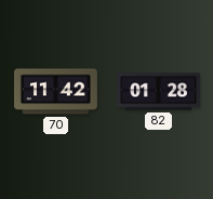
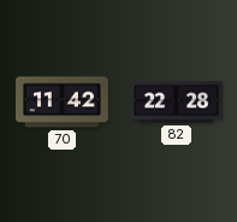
82: 01:28 -> 22:28 (177, 103)
